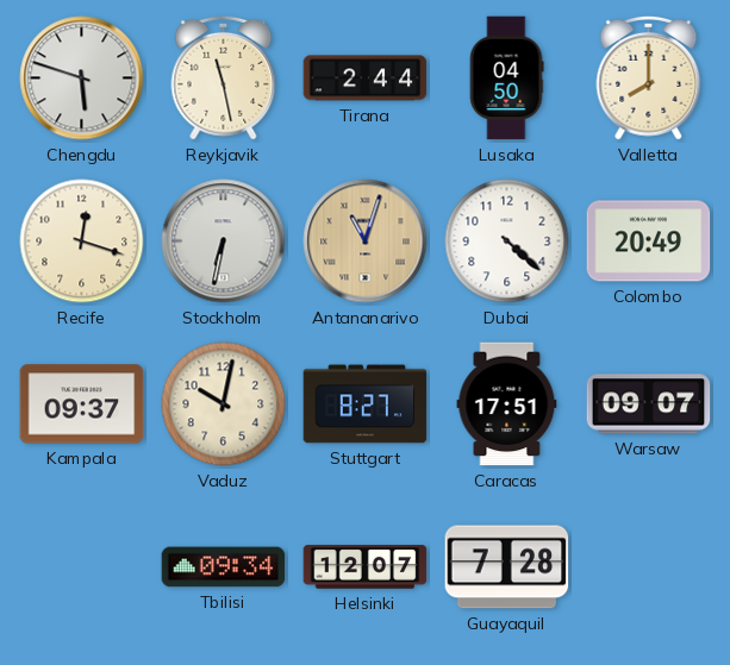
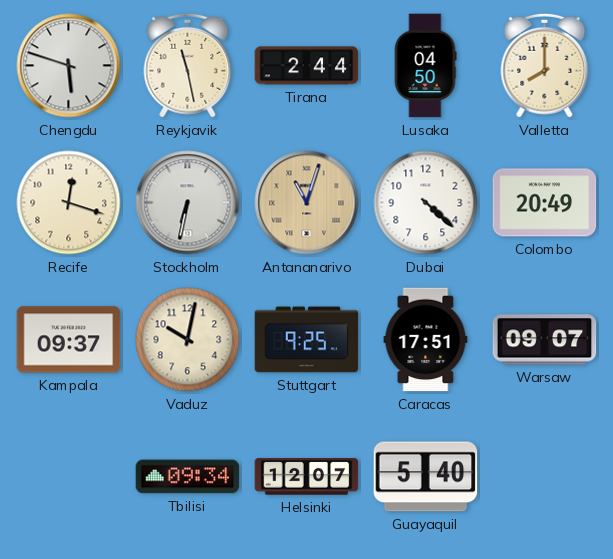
Stuttgart: 8:27 -> 9:25 (307, 340)
Guayaquil: 7:28 -> 5:40 (426, 477)
